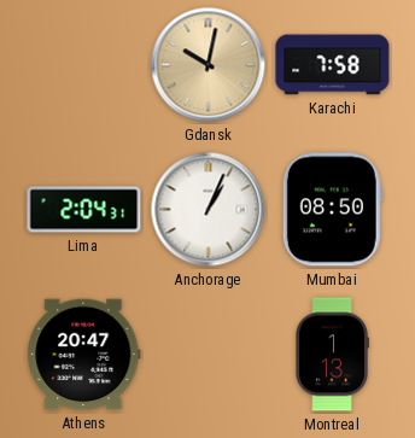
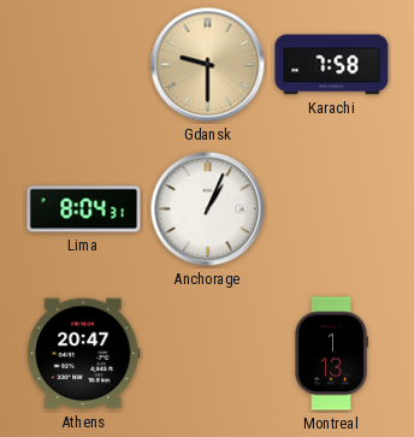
Gdansk: 10:02 -> 9:30 (208, 65)
Lima: 2:04 -> 8:04 (84, 209)
Mumbai: 08:50 -> none (332, 210)
